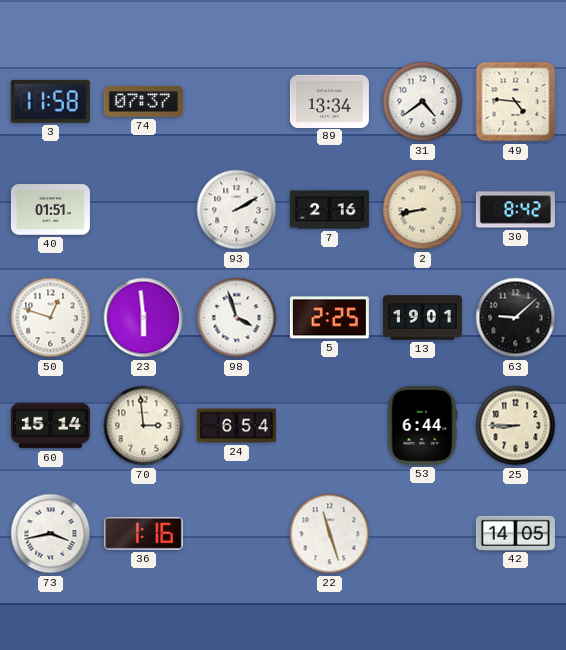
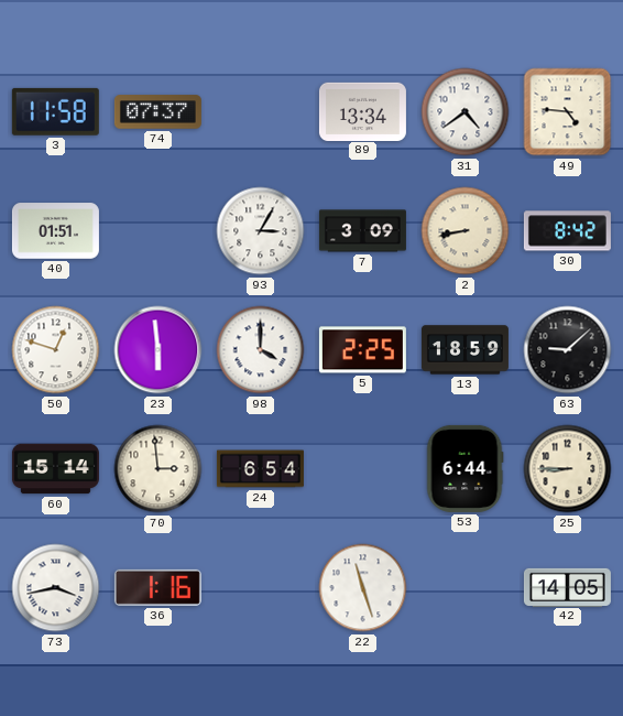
93: 2:10 -> 3:05 (261, 231)
7: 2:16 -> 3:09 (362, 231)
98: 3:57 -> 4:00 (261, 350)
13: 19:01 -> 18:59 (464, 350)
